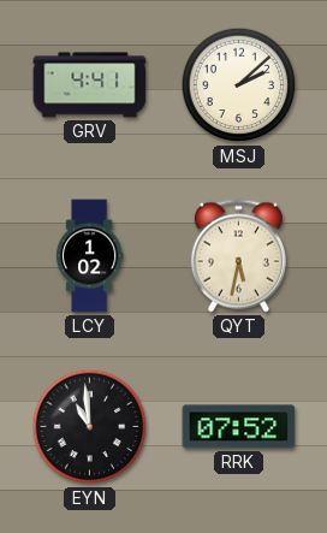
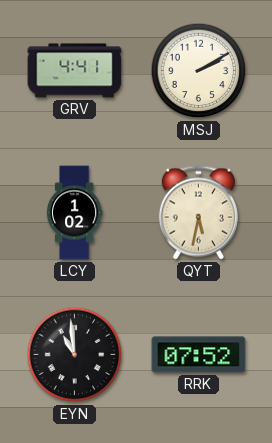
MSJ: 2:08 -> 2:10 (199, 71)
